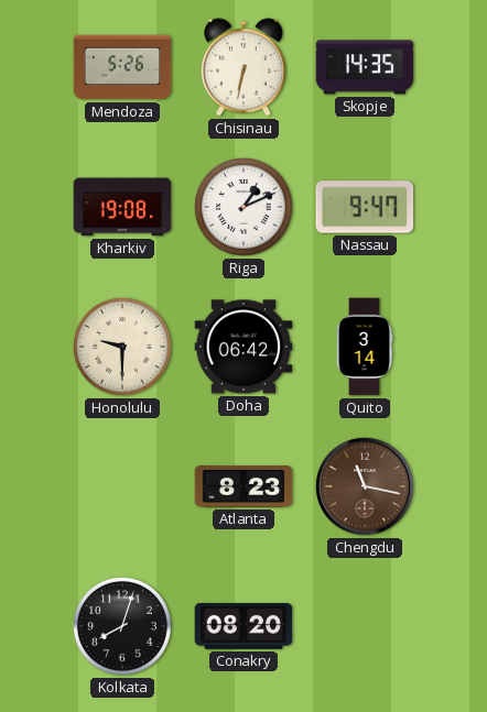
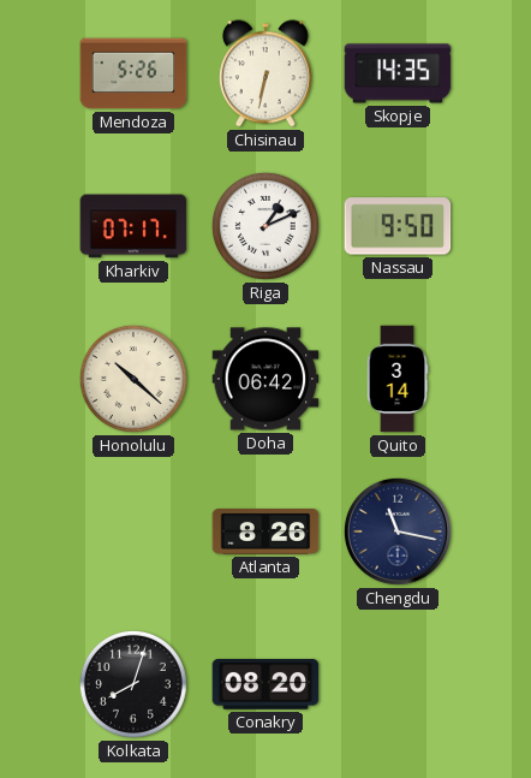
Kharkiv: 19:08 -> 07:17 (133, 226)
Nassau: 9:47 -> 9:50 (398, 226)
Honolulu: 9:30 -> 10:22 (133, 379)
Atlanta: 8:23 -> 8:26 (265, 533)
Chengdu dial: brown -> navy (398, 531)
